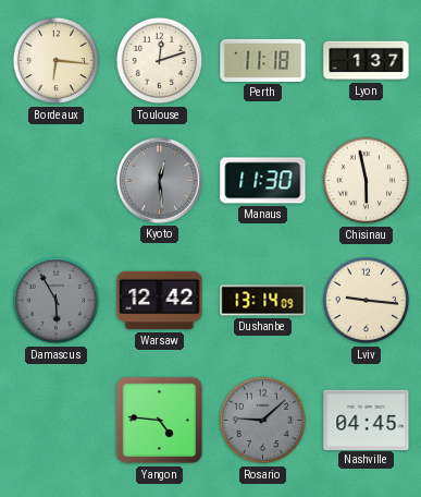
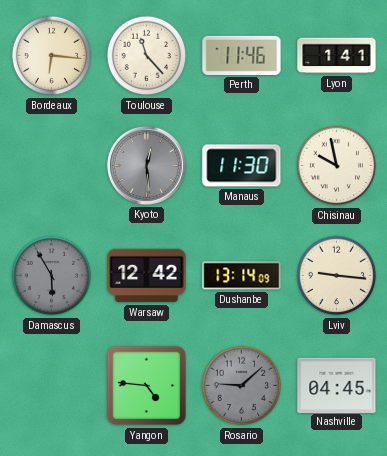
Toulouse: 12:12 -> 11:23 (147, 56)
Perth: 11:18 -> 11:46 (242, 55)
Lyon: 1:37 -> 1:41 (337, 56)
Chisinau: 5:58 -> 9:58 (337, 166)
